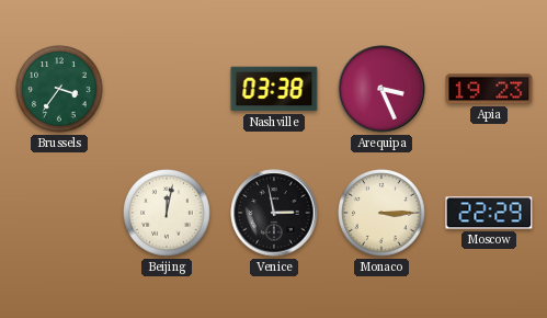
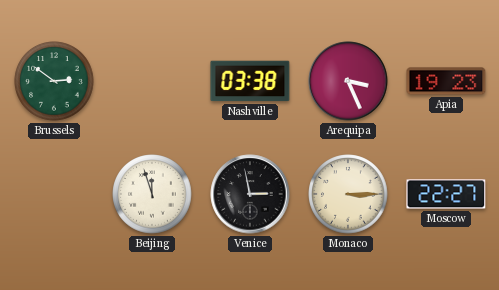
Brussels: 3:36 -> 2:51 (54, 81)
Beijing: 12:02 -> 11:57 (152, 194)
Moscow: 22:29 -> 22:27 (446, 194)
